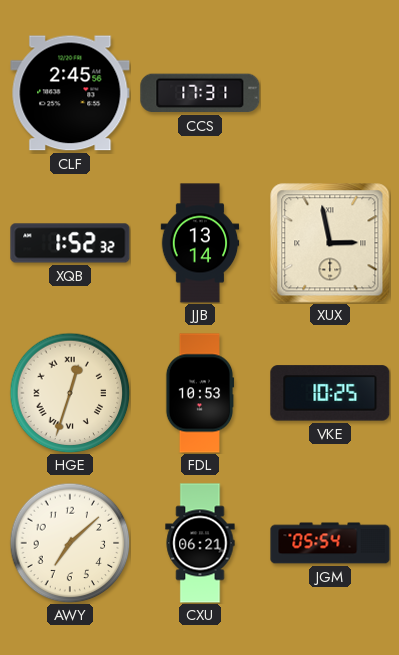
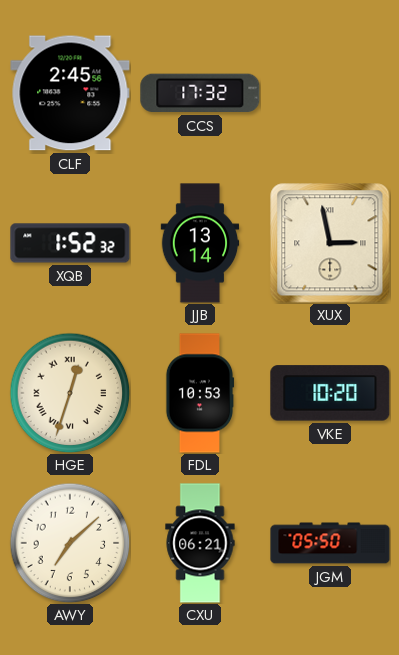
CCS: 17:31 -> 17:32 (200, 93)
VKE: 10:25 -> 10:20 (330, 393)
JGM: 05:54 -> 05:50 (330, 543)
